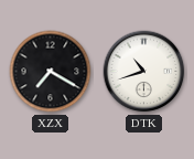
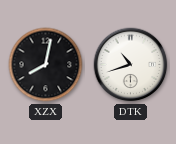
XZX: 7:20 -> 8:02 (46, 65)
